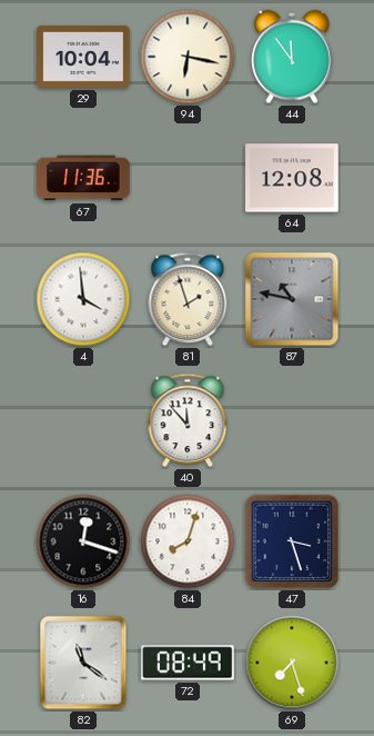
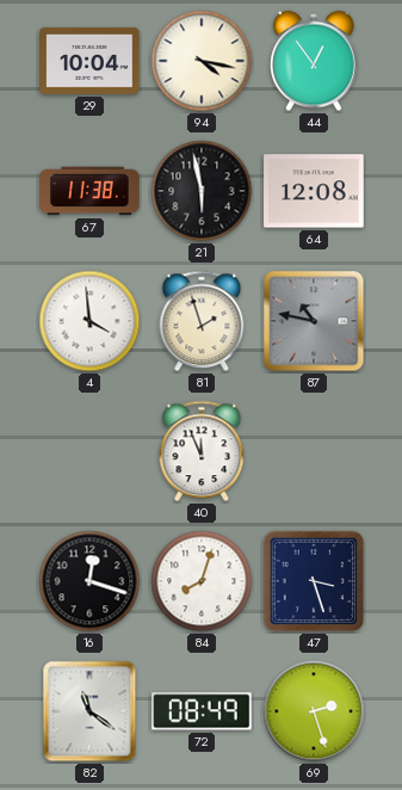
94: 6:17 -> 4:17 (202, 61)
44: 11:54 -> 12:54 (314, 61)
67: 11:36 -> 11:38 (89, 191)
21: none -> 5:58 (202, 191)
40: 11:53 -> 11:56 (202, 451)
69: 7:27 -> 2:27 (314, 711)
